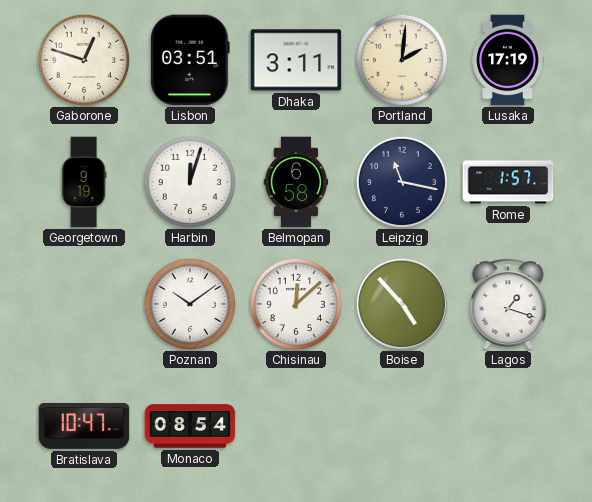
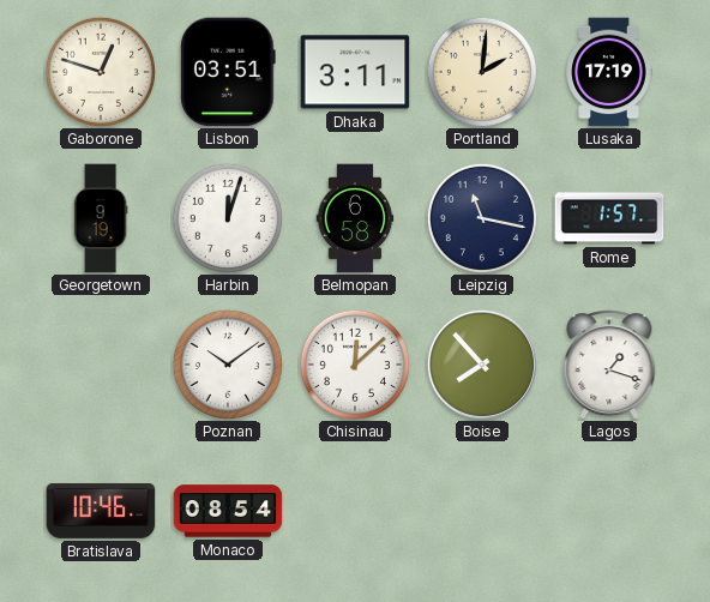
Boise: 4:53 -> 7:53 (482, 365)
Bratislava: 10:47 -> 10:46 (101, 511)
